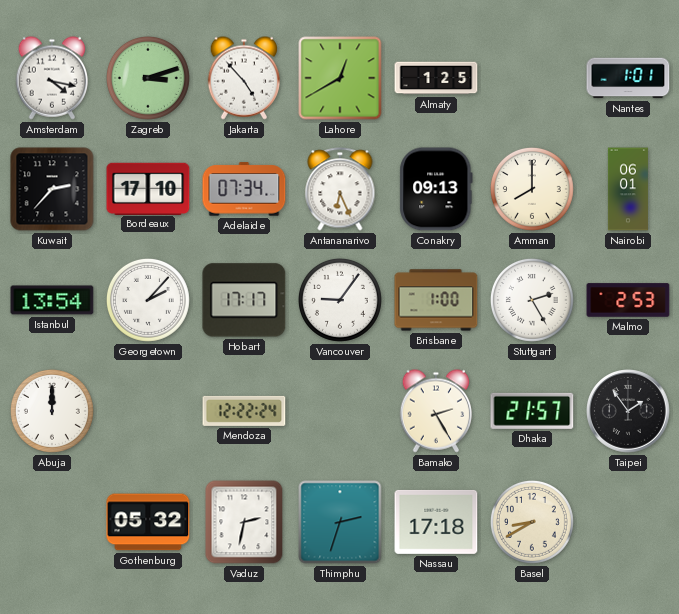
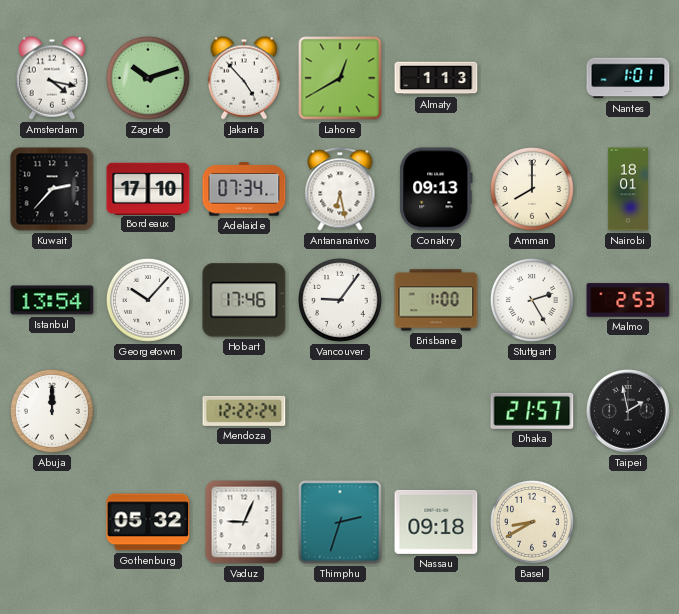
Zagreb: 3:12 -> 10:12 (148, 78)
Almaty: 1:25 -> 1:13 (436, 78)
Antananarivo: 6:26 -> 6:28 (340, 189)
Nairobi: 06:01 -> 18:01 (628, 189)
Georgetown: 2:07 -> 10:07 (148, 300)
Hobart: 17:17 -> 17:46 (244, 300)
Bamako: 2:25 -> none (436, 411)
Taipei: 1:54 -> 1:58 (628, 411)
Vaduz: 2:32 -> 9:04 (244, 522)
Nassau: 17:18 -> 09:18 (436, 522)
